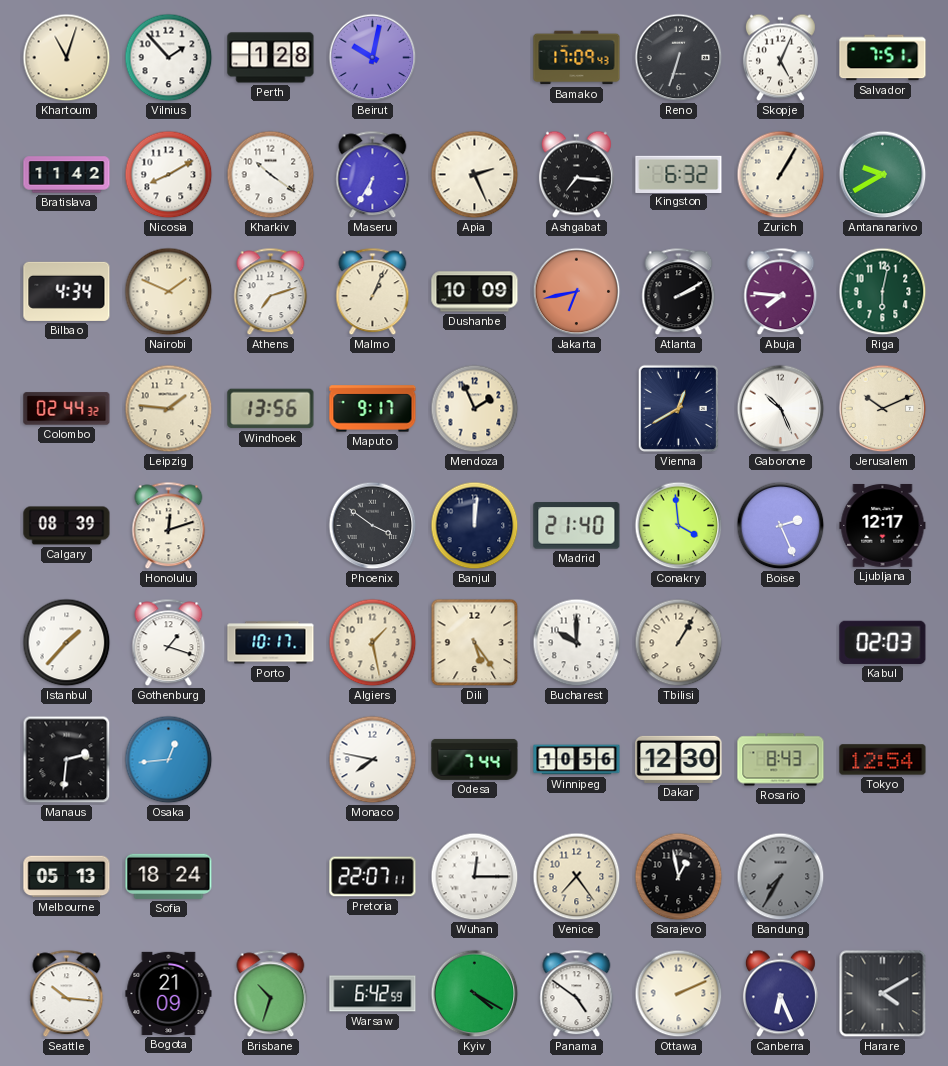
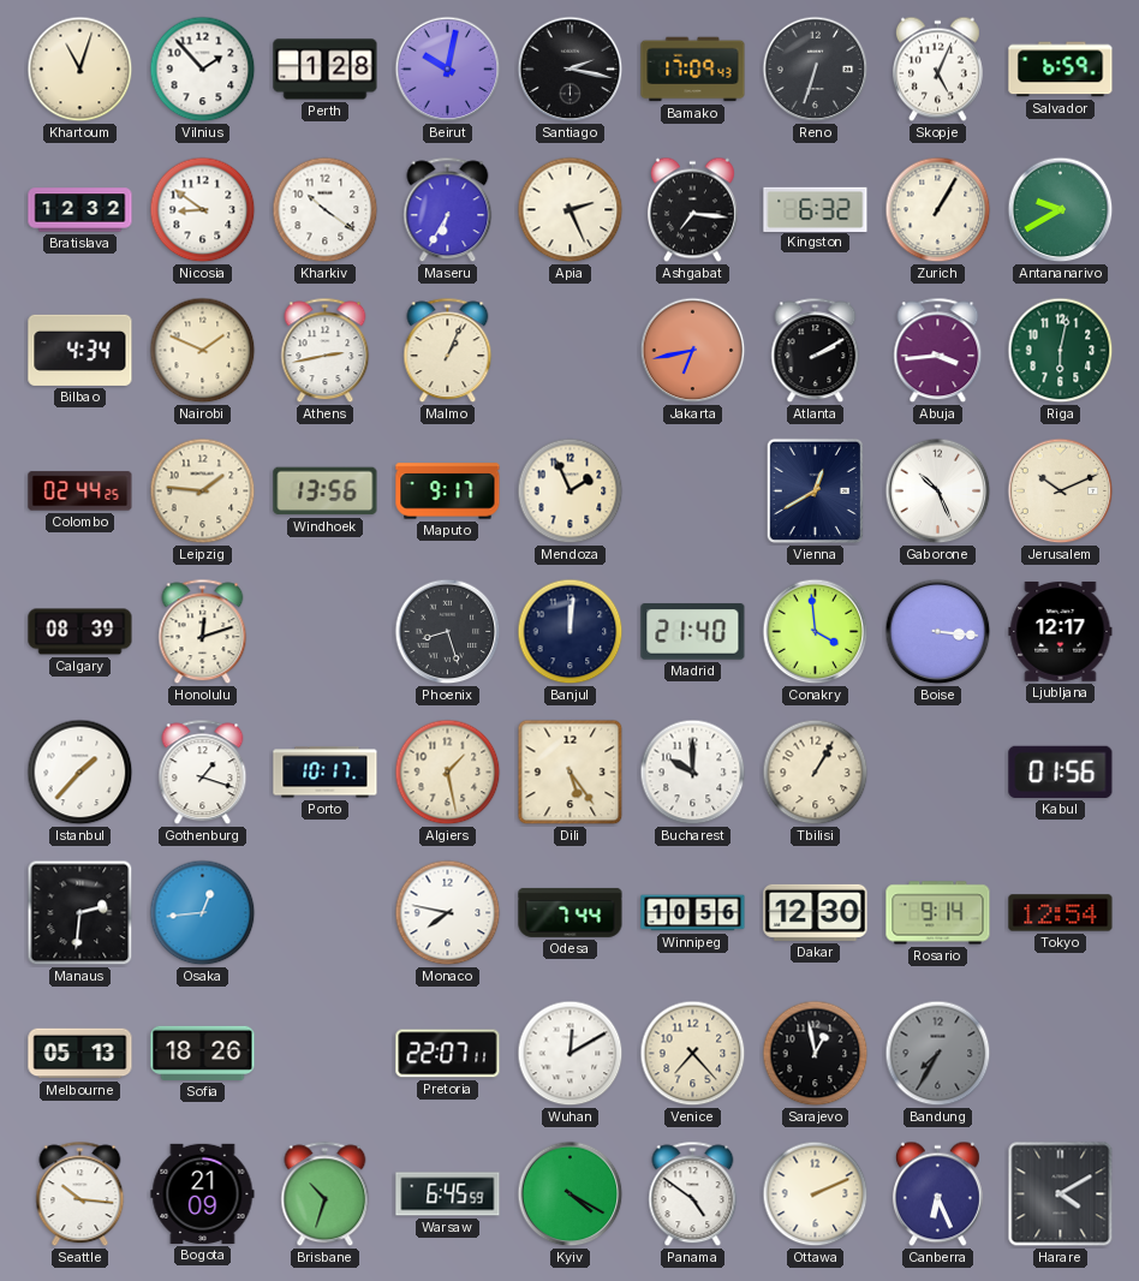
Santiago: none -> 2:17 (571, 70)
Salvador: 7:51 -> 6:59 (1061, 70)
Bratislava: 11:42 -> 12:32 (80, 210)
Nicosia: 8:10 -> 8:51 (203, 210)
Athens: 7:12 -> 2:43 (326, 351)
Dushanbe: 10:09 -> none (475, 292)
Abuja: 7:46 -> 3:44 (938, 351)
Colombo: 02:44:32 -> 02:44:25 (80, 491)
Phoenix: 3:51 -> 8:27 (448, 632)
Boise: 2:26 -> 3:16 (938, 632)
Kabul: 02:03 -> 01:56 (1061, 771)
Rosario: 8:43 -> 9:14 (938, 913)
Sofia: 18:24 -> 18:26 (203, 1053)
Wuhan: 12:15 -> 12:10 (571, 1054)
Venice: 7:24 -> 7:23 (693, 1054)
Warsaw: 6:42 -> 6:45 (448, 1194)
